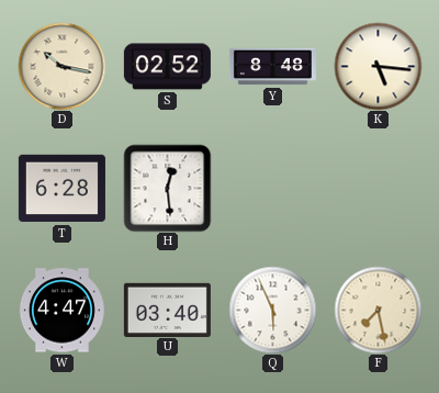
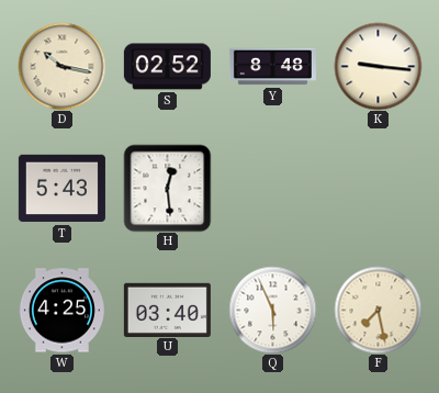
K: 5:16 -> 9:16 (378, 66)
T: 6:28 -> 5:43 (61, 189)
W: 4:47 -> 4:25 (61, 311)
